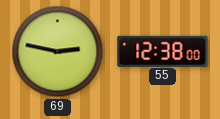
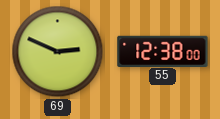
69: 2:47 -> 2:49 (58, 52)
